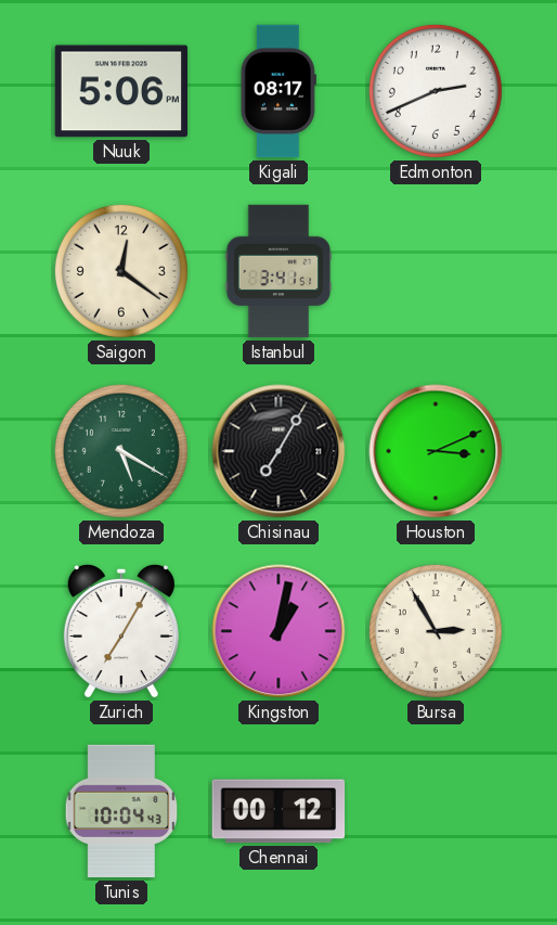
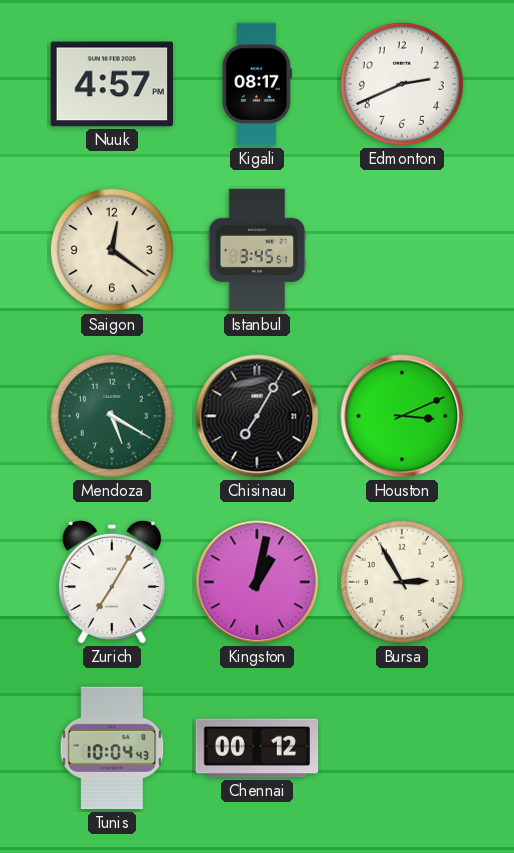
Nuuk: 5:06 -> 4:57 (112, 84)
Istanbul: 3:41 -> 3:45 (257, 250)
